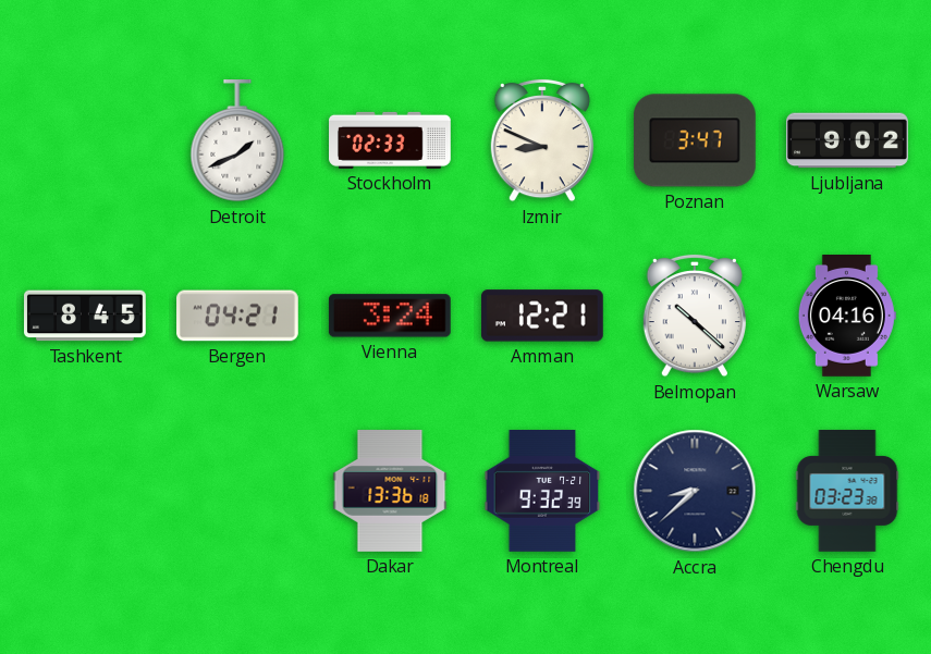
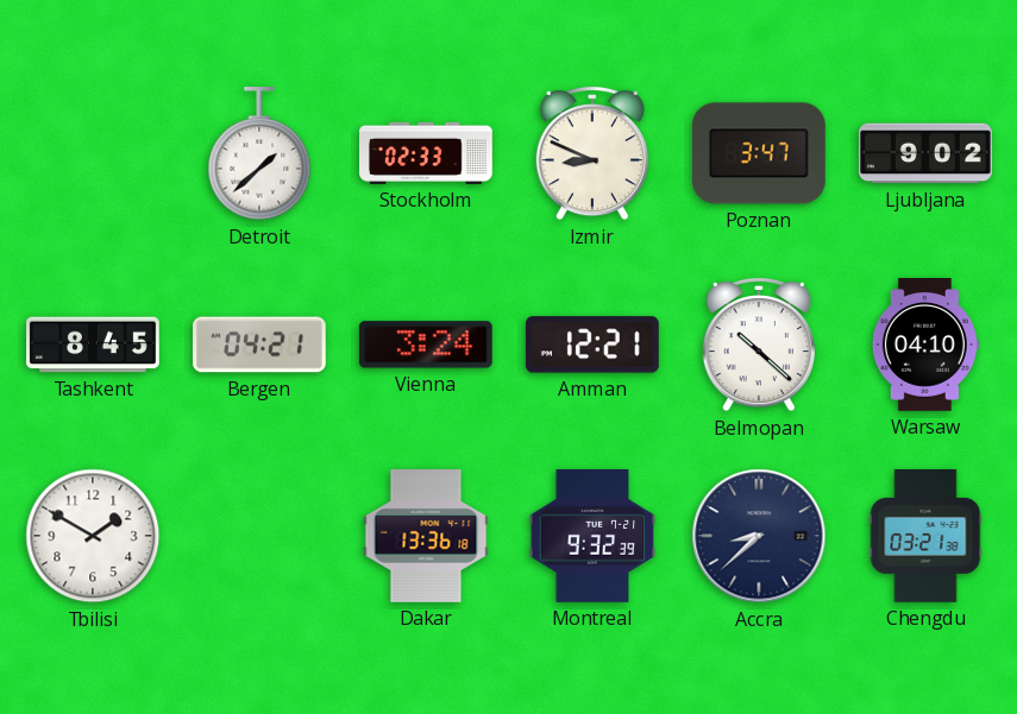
Detroit: 1:41 -> 1:38 (259, 154)
Warsaw: 04:16 -> 04:10 (925, 346)
Tbilisi: none -> 1:50 (93, 536)
Chengdu: 03:23 -> 03:21 (925, 537)
